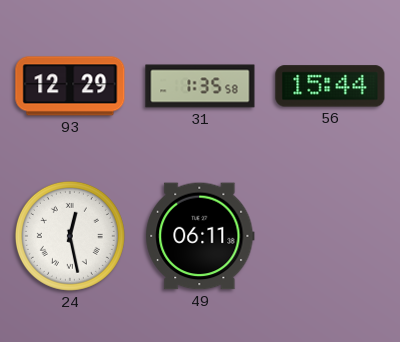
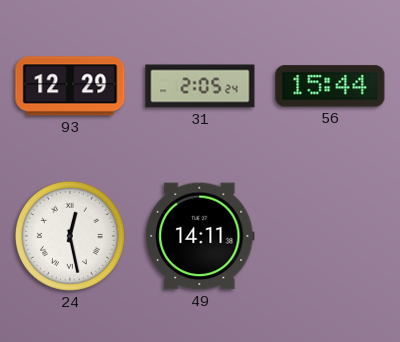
31: 1:35 -> 2:05 (200, 86)
49: 06:11 -> 14:11 (200, 236)
